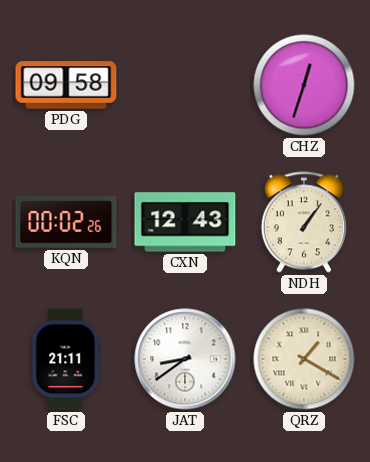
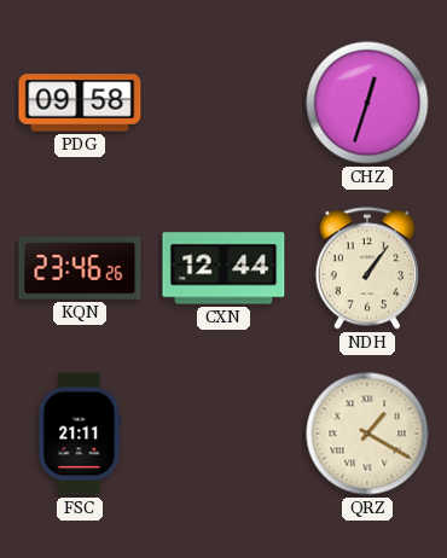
KQN: 00:02 -> 23:46 (80, 268)
CXN: 12:43 -> 12:44 (224, 268)
JAT: 8:39 -> none (185, 359)
